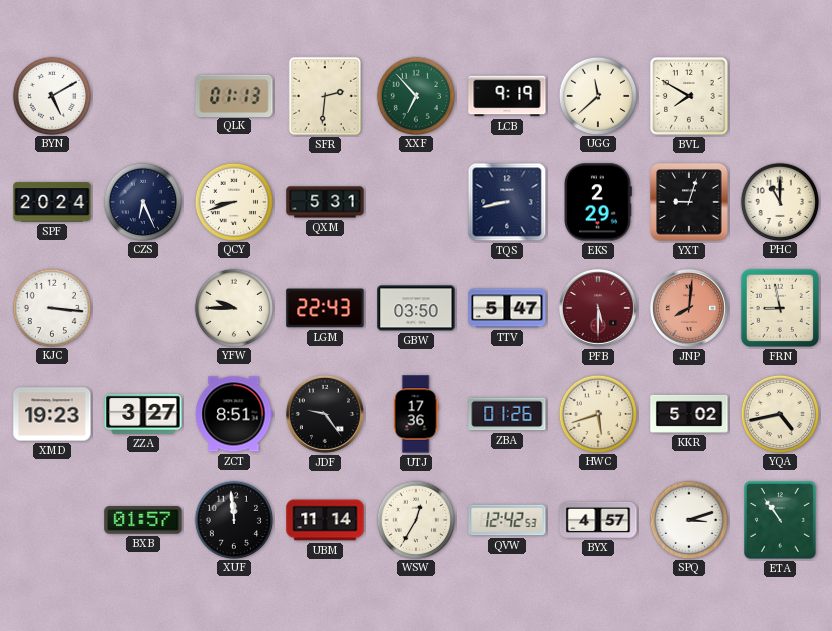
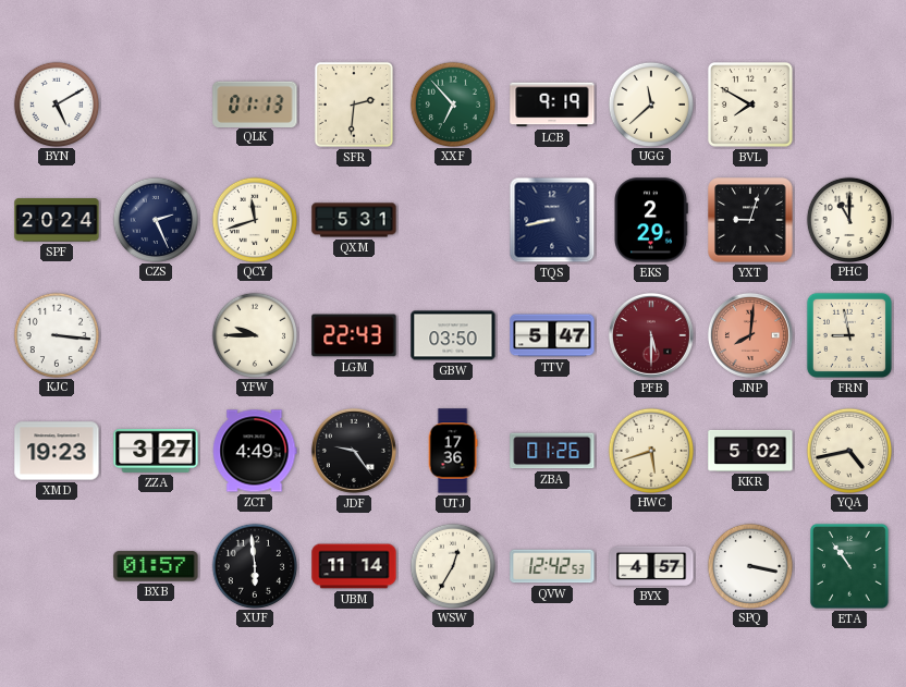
CZS: 6:26 -> 2:26 (155, 219)
QCY: 8:42 -> 11:42 (254, 219)
ZCT: 8:51 -> 4:49 (255, 451)
XUF: 11:59 -> 5:59 (254, 565)
SPQ: 3:12 -> 3:17 (749, 565)
